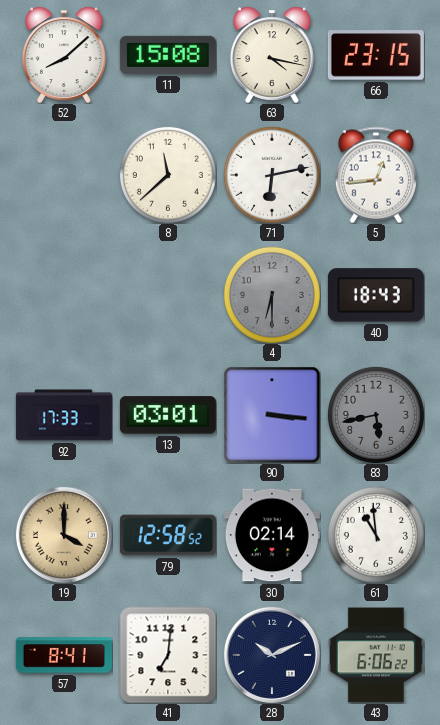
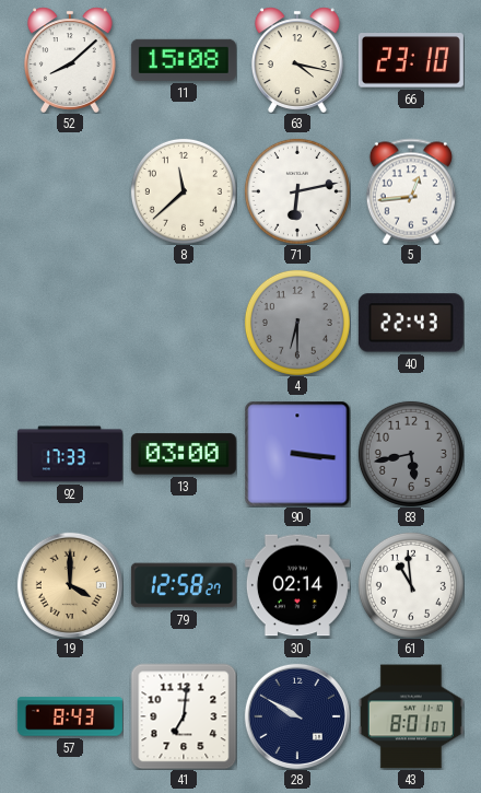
66: 23:15 -> 23:10 (411, 60)
40: 18:43 -> 22:43 (411, 323)
13: 03:01 -> 03:00 (184, 454)
79: 12:58:52 -> 12:58:27 (184, 585)
57: 8:41 -> 8:43 (70, 716)
28: 10:11 -> 9:50 (297, 716)
43: 6:06 -> 8:01 (411, 716)
